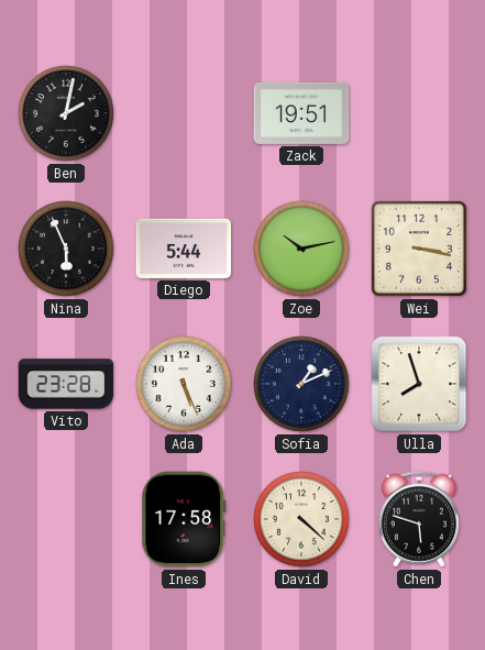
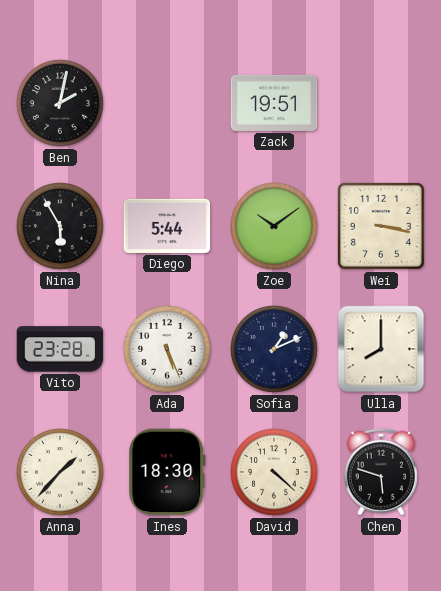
Nina: 5:56 -> 5:55 (60, 226)
Zoe: 10:13 -> 10:09 (274, 226)
Ulla: 7:57 -> 8:00 (381, 349)
Anna: none -> 1:37 (60, 472)
Ines: 17:58 -> 18:30 (167, 472)
